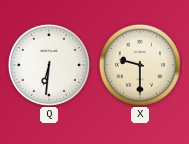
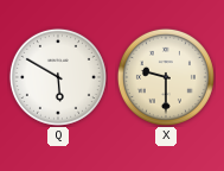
Q: 6:31 -> 5:50 (58, 77)
